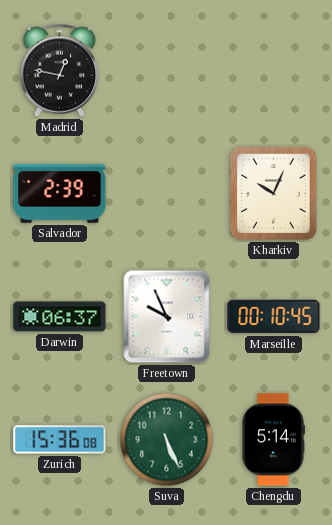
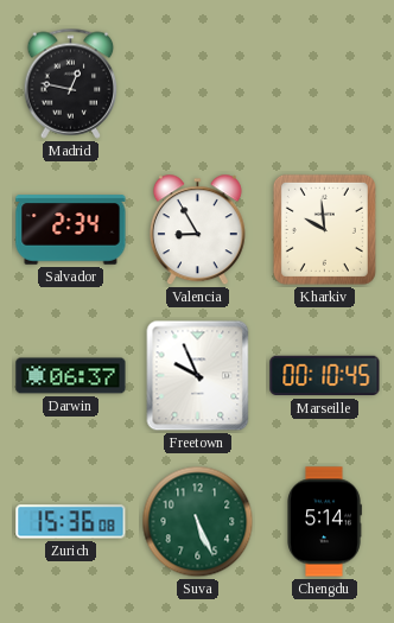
Salvador: 2:39 -> 2:34 (71, 230)
Valencia: none -> 8:55 (197, 230)
Kharkiv: 10:04 -> 9:59 (324, 229)
